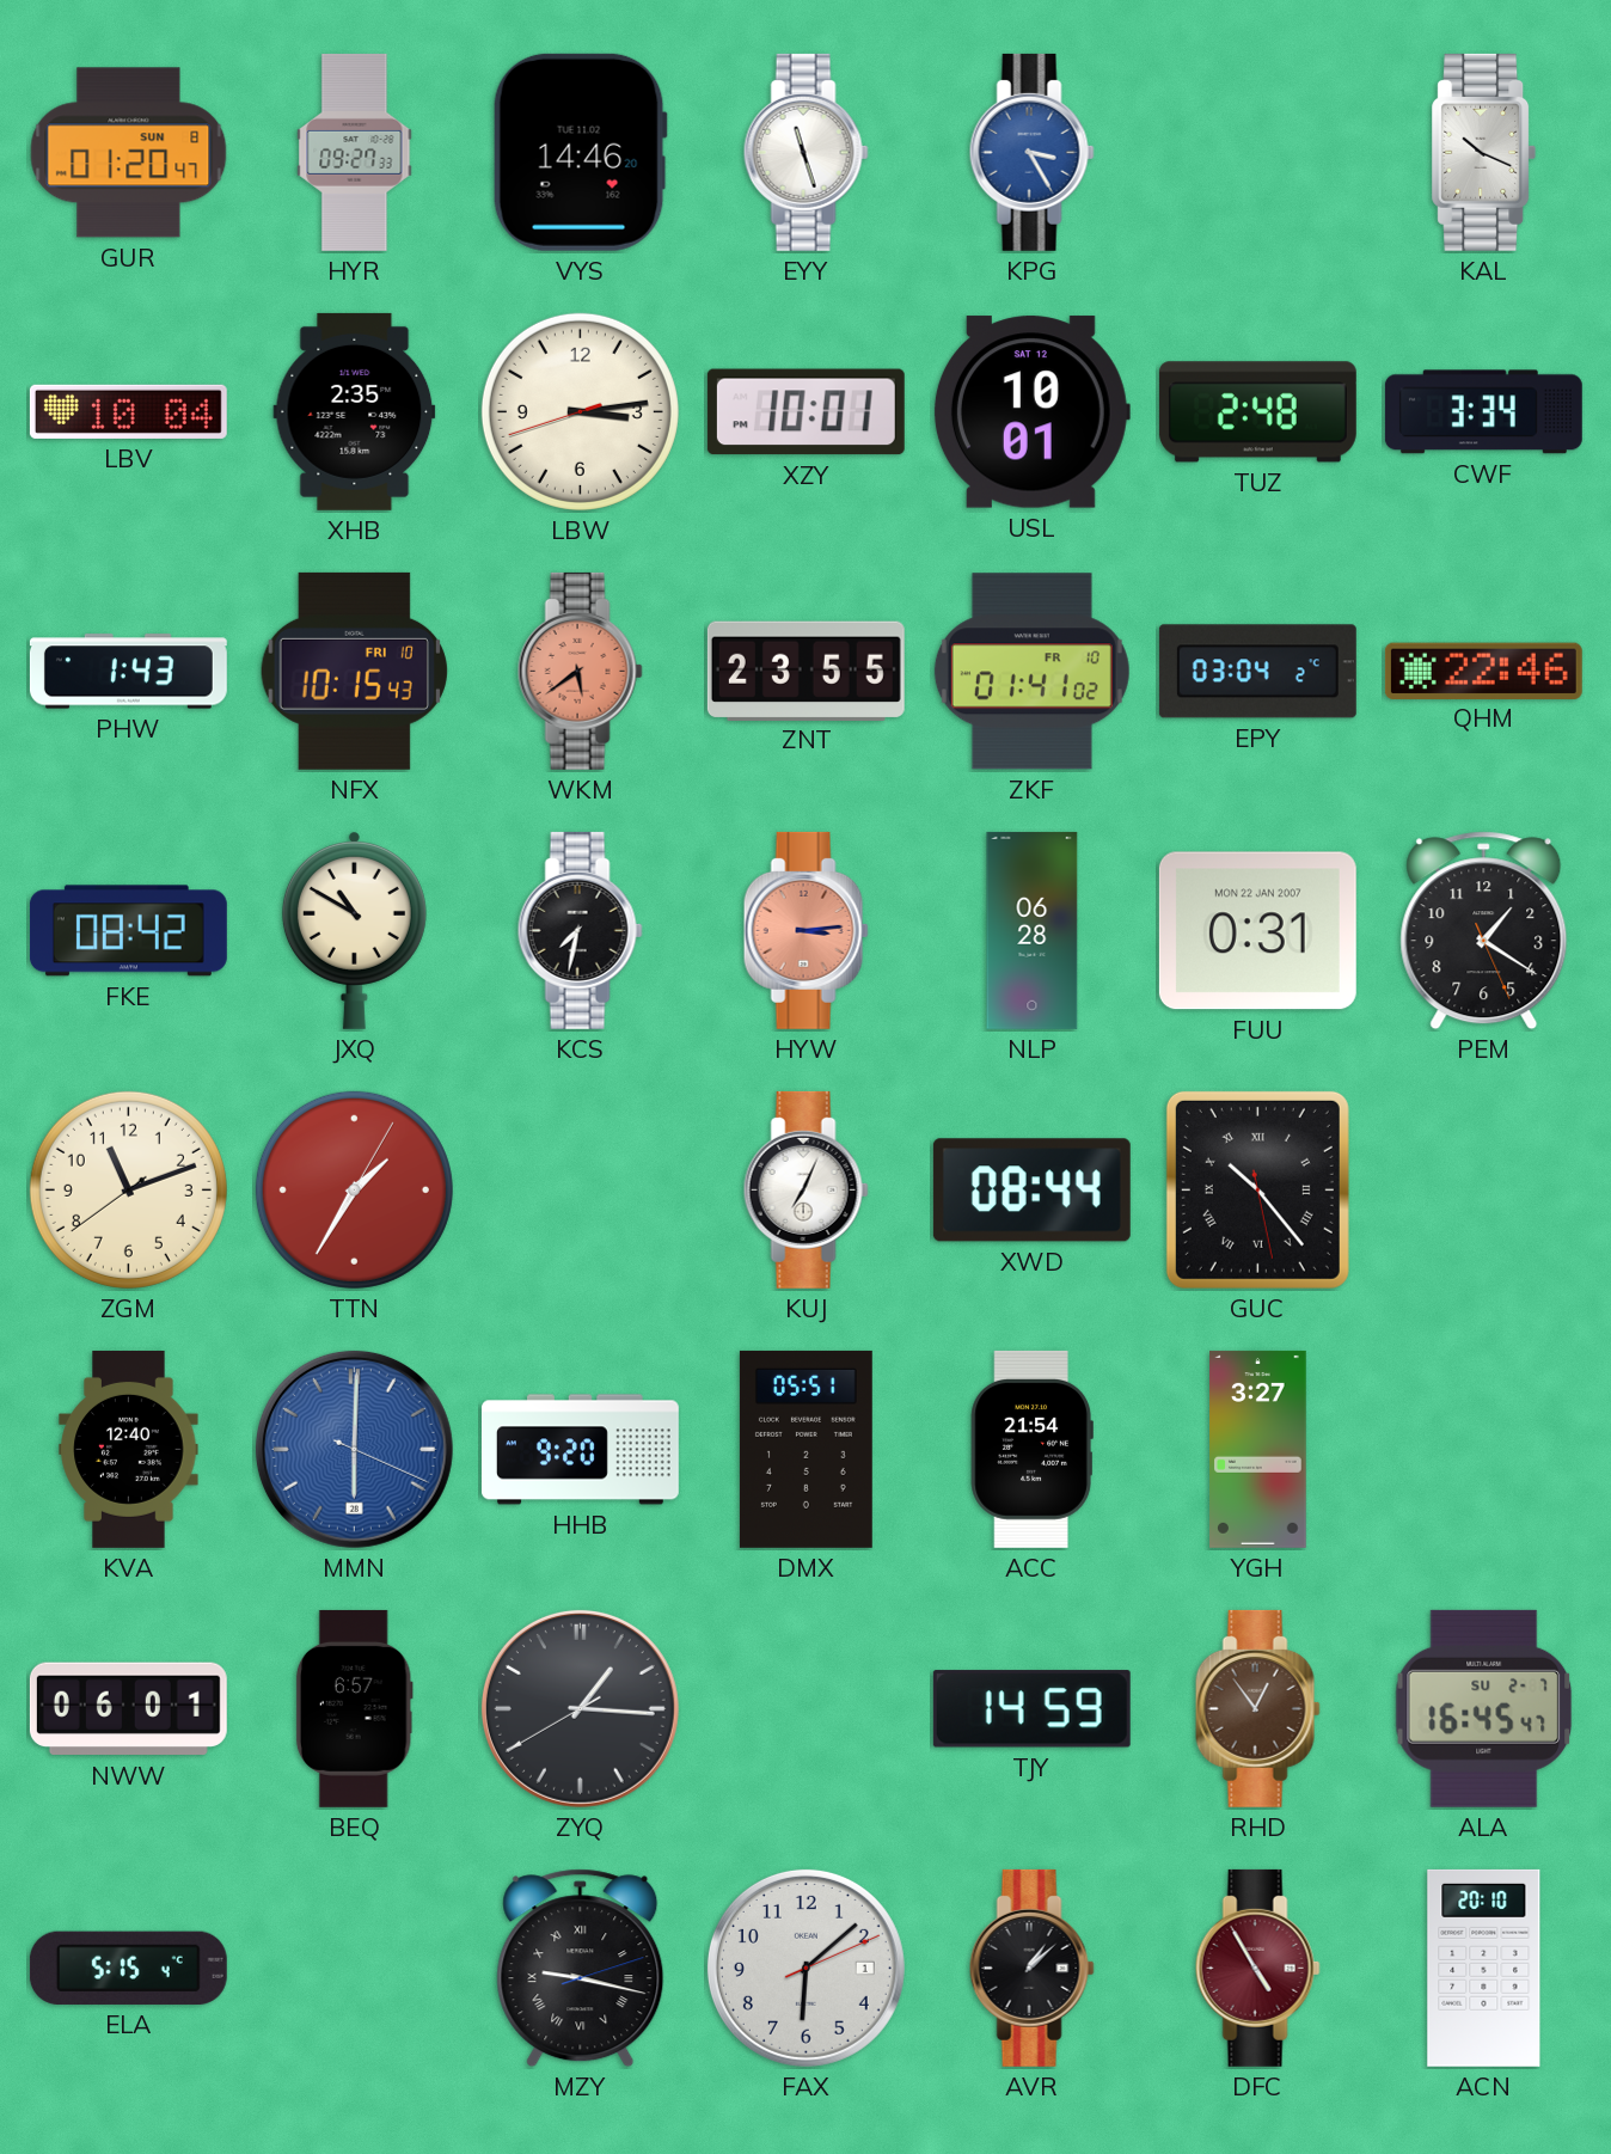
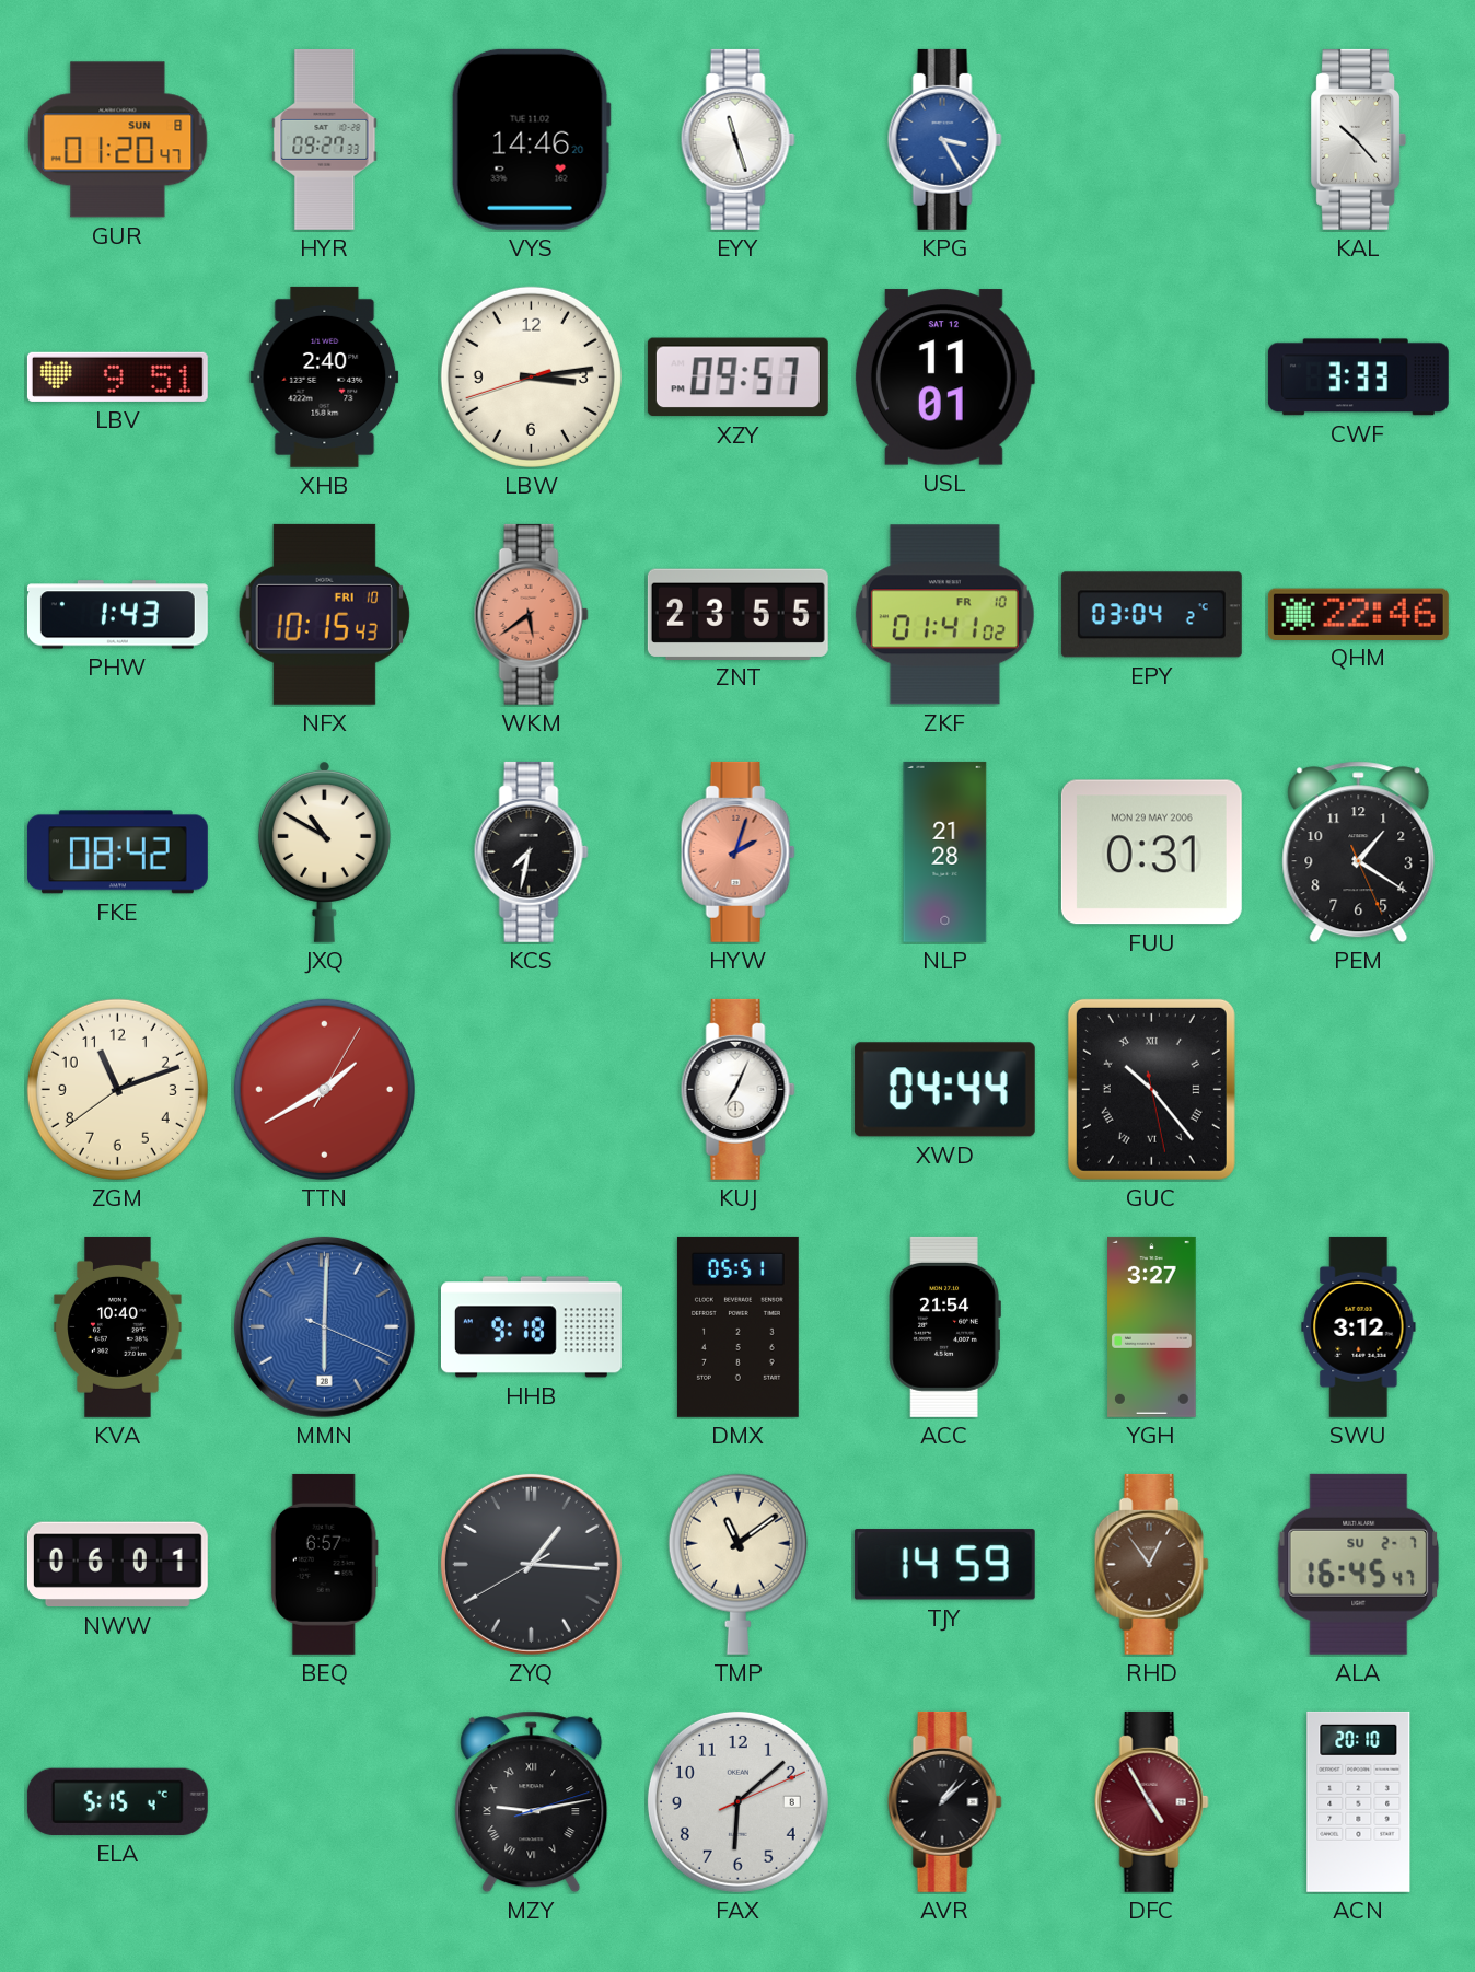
KAL: 10:19 -> 10:23 (1359, 139)
LBV: 10:04 -> 9:51 (117, 376)
XHB: 2:35 -> 2:40 (325, 376)
XZY: 10:01 -> 09:57 (737, 378)
USL: 10:01 -> 11:01 (944, 378)
TUZ: 2:48 -> none (1257, 412)
CWF: 3:34 -> 3:33 (1358, 378)
HYW: 3:14 -> 2:03 (737, 851)
NLP: 06:28 -> 21:28 (945, 851)
FUU date: MON 22 JAN 2007 -> MON 29 MAY 2006 (1151, 852)
TTN: 1:35 -> 1:40 (324, 1089)
XWD: 08:44 -> 04:44 (944, 1090)
KVA: 12:40 -> 10:40 (118, 1326)
HHB: 9:20 -> 9:18 (531, 1327)
SWU: none -> 3:12 (1359, 1326)
TMP: none -> 11:09 (737, 1564)
MZY: 9:17 -> 9:13 (532, 1802)
FAX date: 1 -> 8 (737, 1801)
